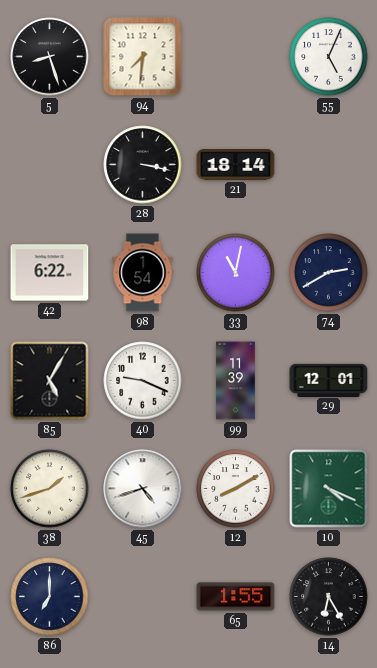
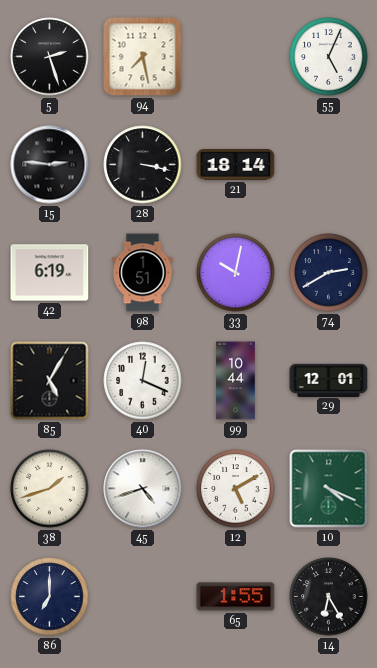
5: 8:27 -> 2:27 (50, 57)
94: 7:31 -> 7:28 (143, 57)
15: none -> 2:46 (50, 165)
42: 6:22 -> 6:19 (50, 273)
98: 1:54 -> 1:51 (143, 273)
33: 11:02 -> 10:02 (236, 273)
40: 9:19 -> 12:19 (143, 381)
99: 11:39 -> 10:44 (236, 381)
12: 8:10 -> 5:10 (236, 489)
